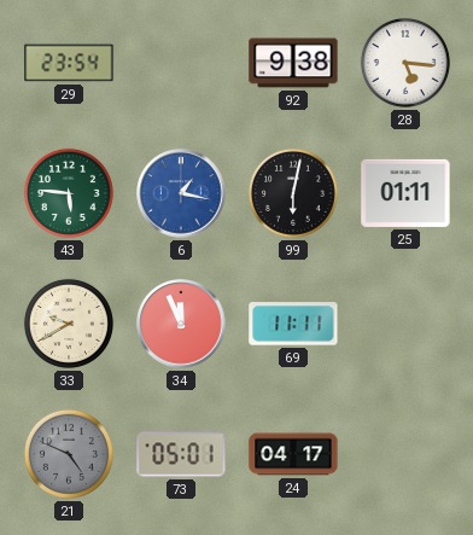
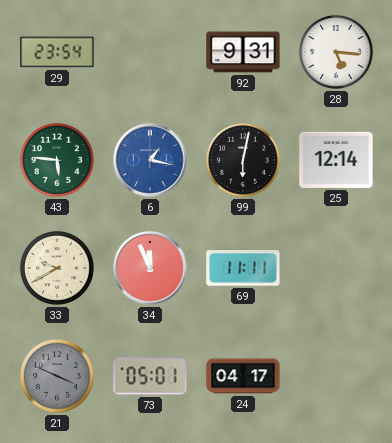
92: 9:38 -> 9:31 (243, 52)
25: 01:11 -> 12:14 (336, 160)
21: 4:49 -> 3:49 (57, 376)
